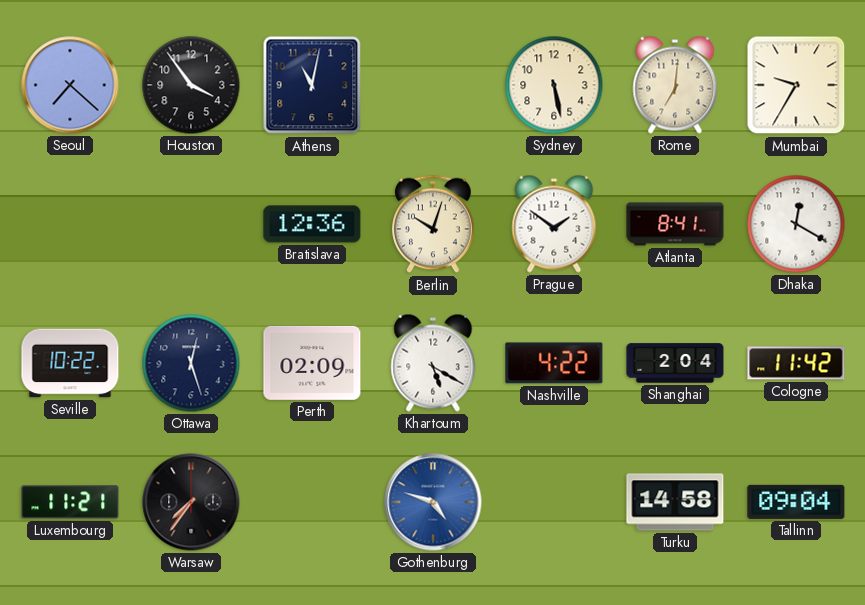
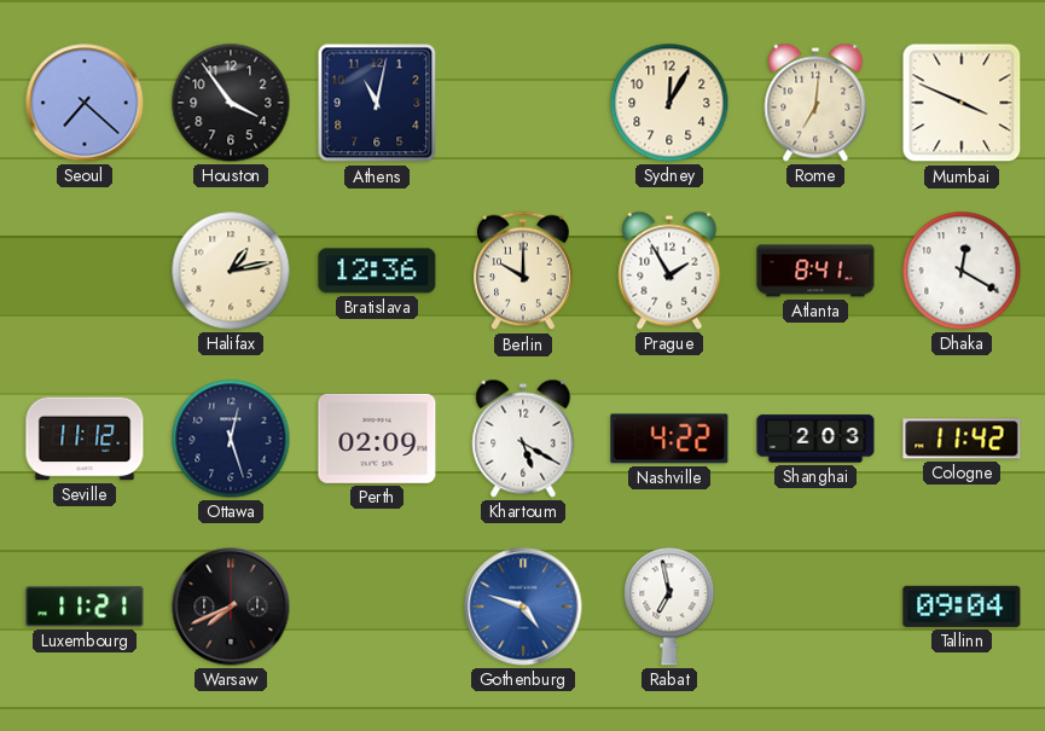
Sydney: 5:28 -> 12:05 (669, 103)
Mumbai: 9:35 -> 3:49 (962, 103)
Halifax: none -> 1:13 (231, 271)
Berlin: 10:03 -> 10:00 (523, 271)
Prague: 1:51 -> 1:55 (669, 271)
Seville: 10:22 -> 11:12 (85, 439)
Shanghai: 2:04 -> 2:03 (815, 439)
Warsaw: 7:36 -> 7:41 (231, 607)
Rabat: none -> 6:58 (669, 607)
Turku: 14:58 -> none (675, 502)
